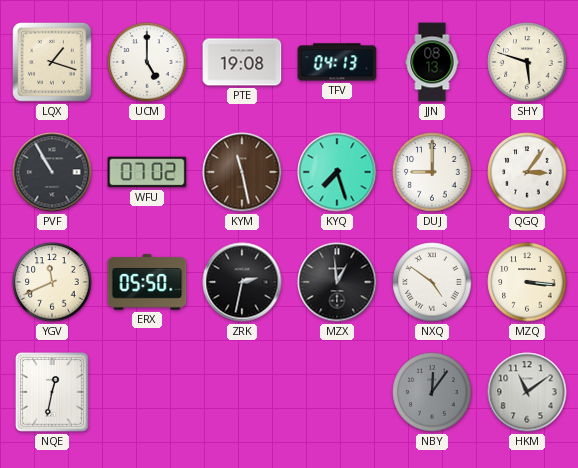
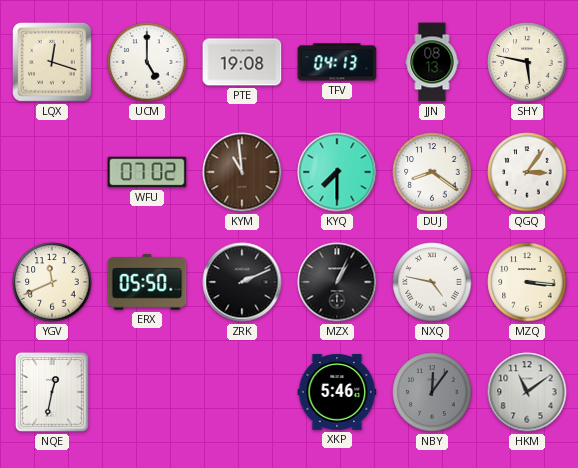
LQX: 1:18 -> 12:18 (53, 63)
SHY: 5:48 -> 5:47 (527, 62)
PVF: 10:55 -> none (52, 172)
KYM: 11:28 -> 10:59 (242, 172)
KYQ: 7:27 -> 7:30 (337, 172)
DUJ: 9:00 -> 8:21 (432, 172)
ZRK: 2:32 -> 2:11 (242, 282)
MZX: 12:59 -> 1:04 (337, 282)
NXQ: 4:51 -> 4:47 (432, 282)
XKP: none -> 5:46 (337, 393)
